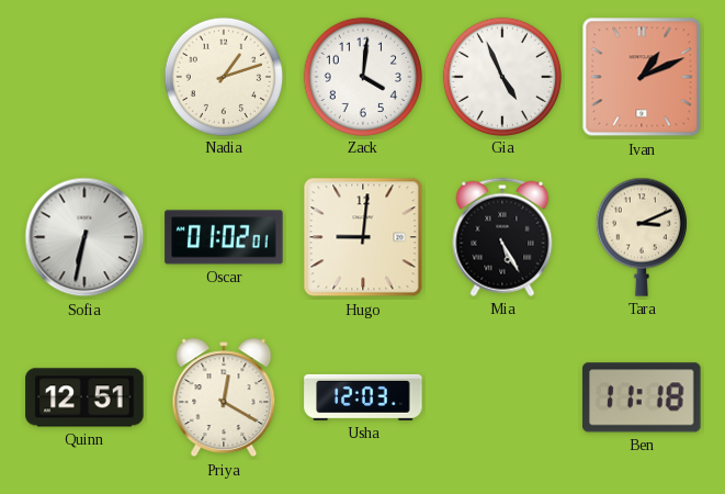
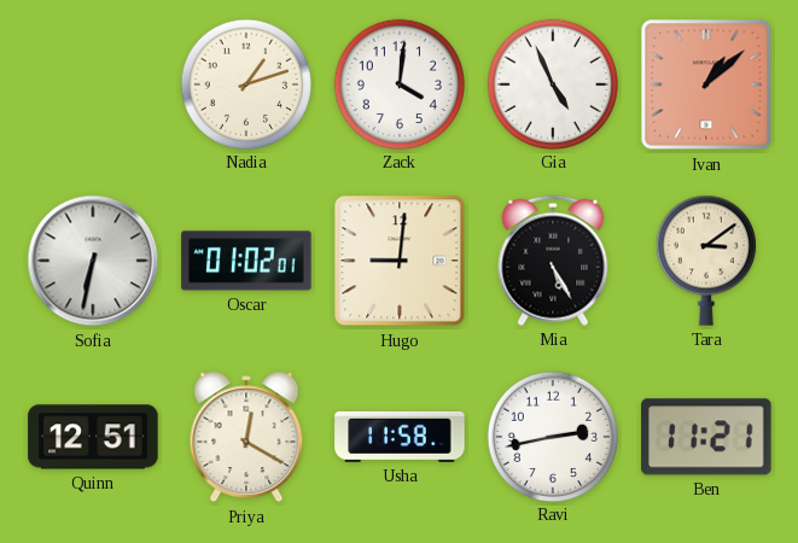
Ivan: 1:11 -> 1:08 (706, 84)
Tara: 3:11 -> 3:09 (706, 261)
Usha: 12:03 -> 11:58 (400, 437)
Ravi: none -> 2:43 (552, 436)
Ben: 11:18 -> 11:21 (706, 437)
